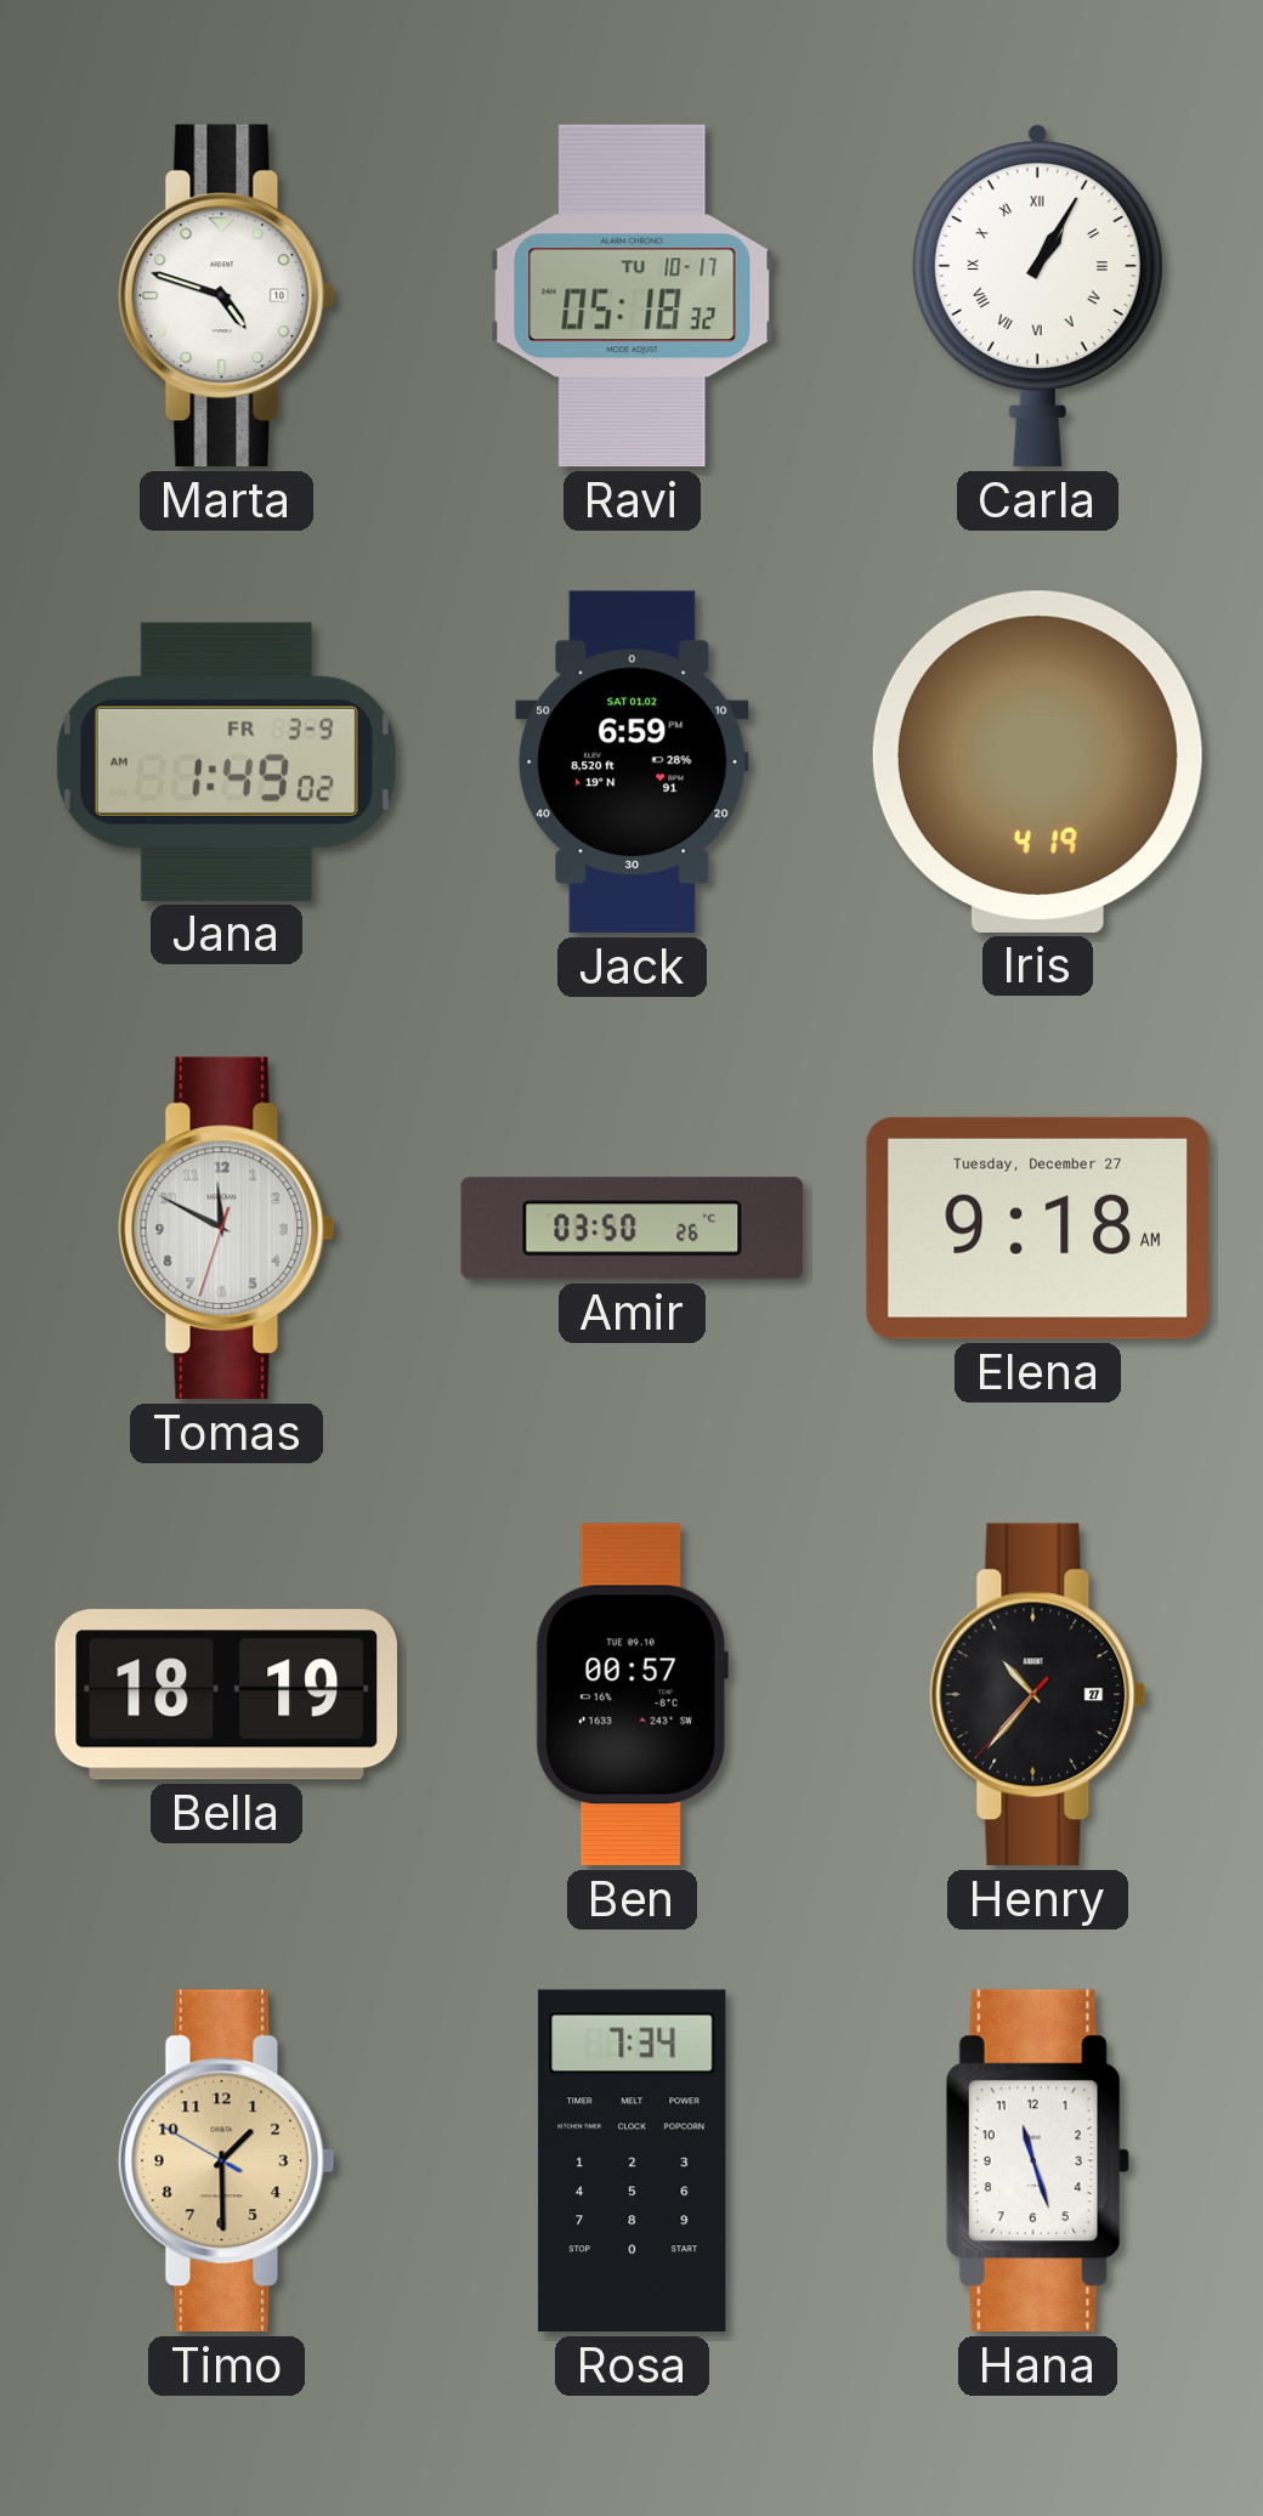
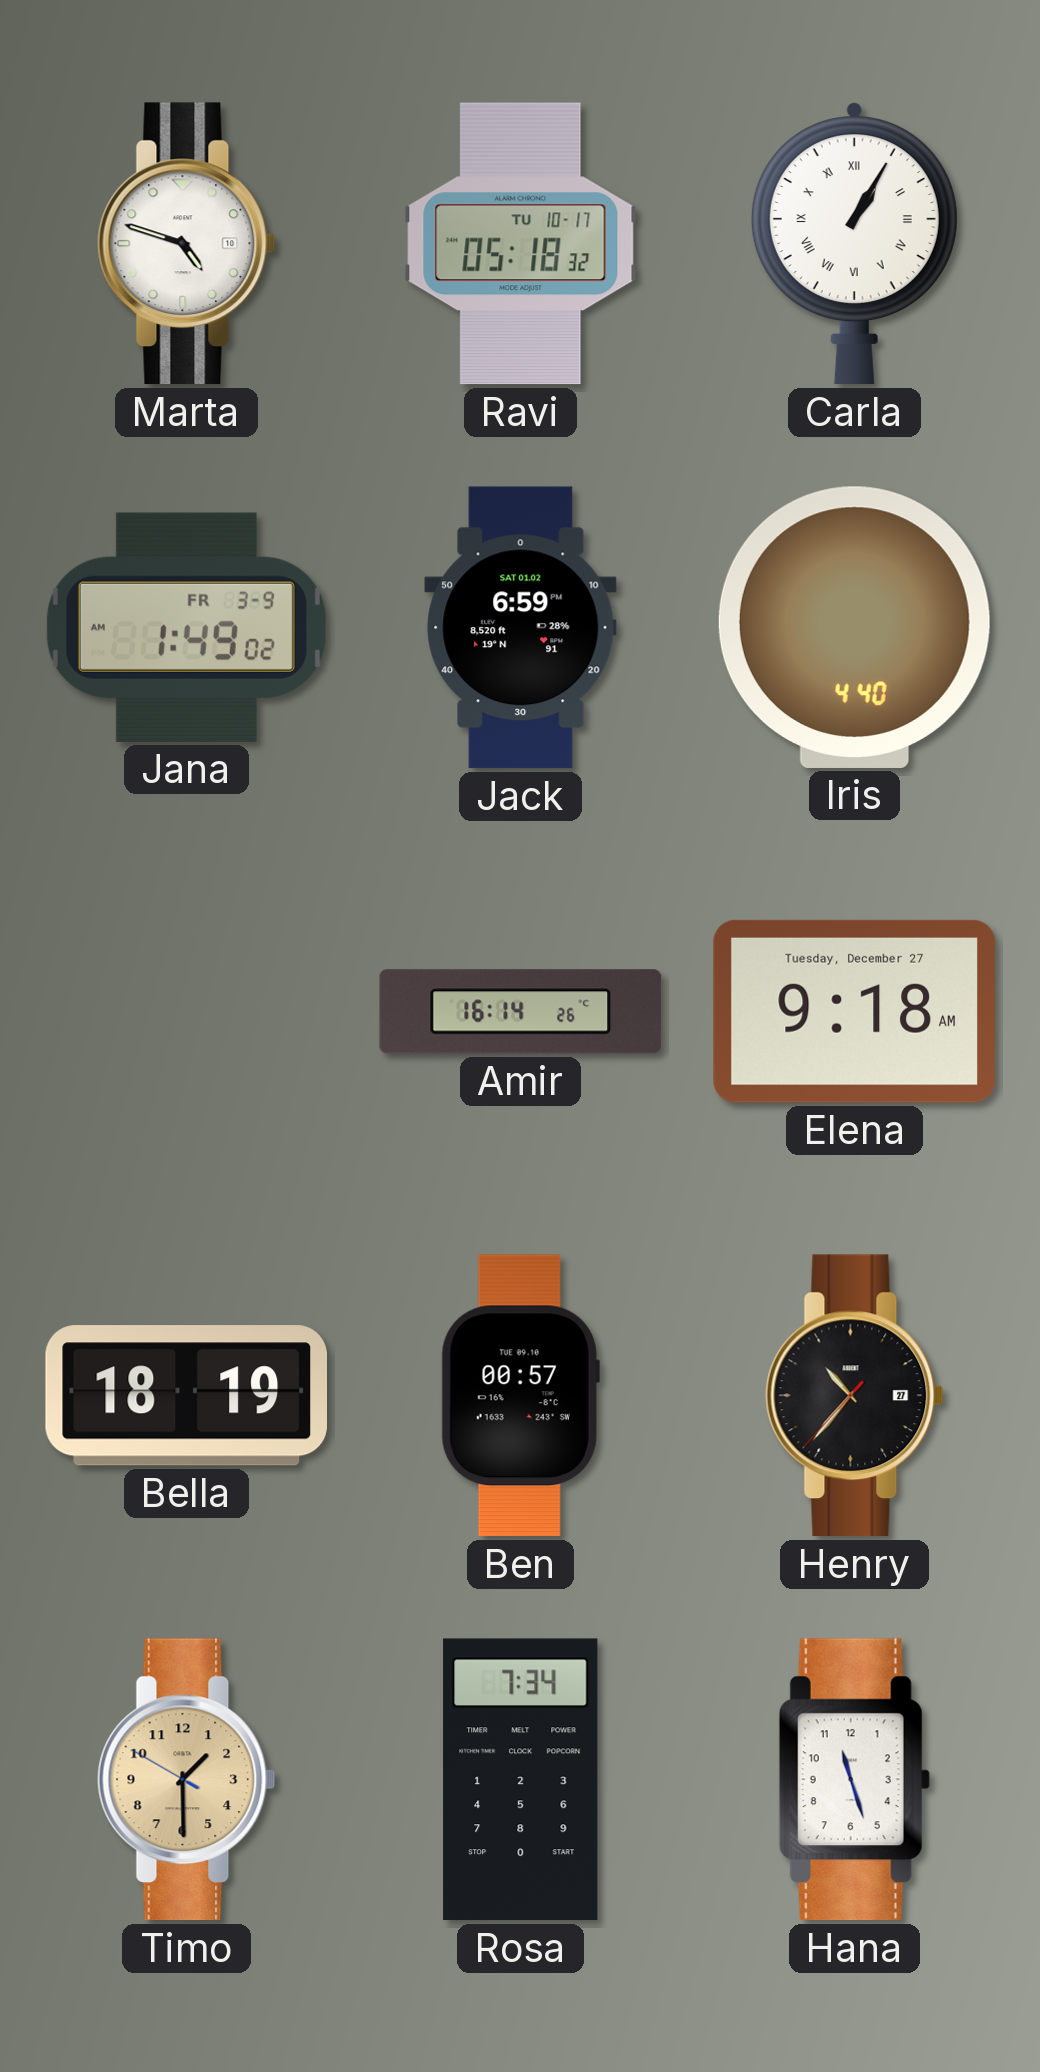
Iris: 4:19 -> 4:40 (854, 627)
Tomas: 11:49 -> none (227, 1229)
Amir: 03:50 -> 16:14 (521, 1012)
